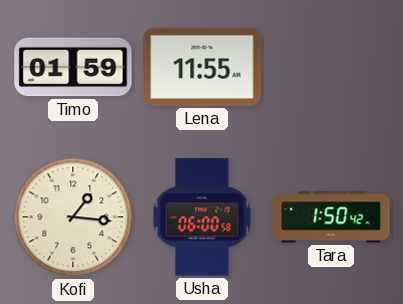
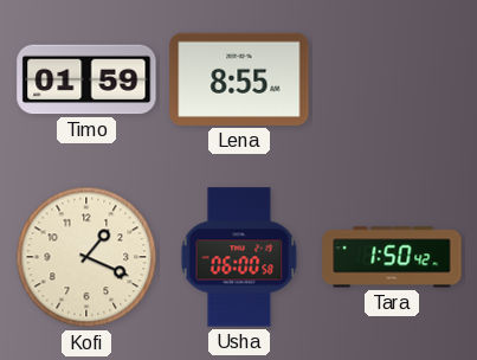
Lena: 11:55 -> 8:55 (239, 79)
Kofi: 1:16 -> 1:19 (86, 257)
